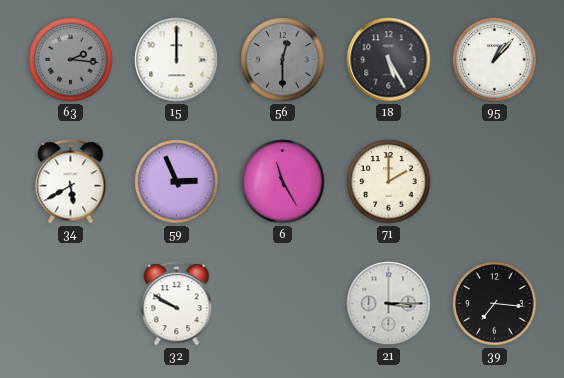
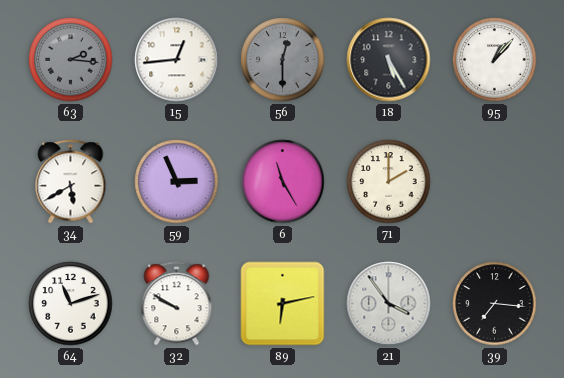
15: 12:00 -> 12:44 (177, 60)
64: none -> 11:12 (71, 304)
89: none -> 6:13 (283, 304)
21: 3:15 -> 3:54 (389, 304)
